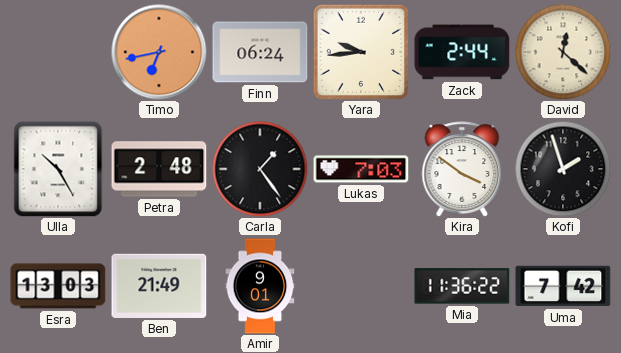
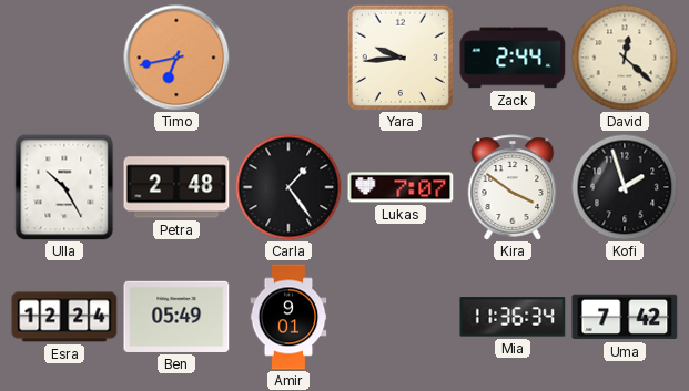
Finn: 06:24 -> none (260, 52)
Lukas: 7:03 -> 7:07 (401, 187)
Esra: 13:03 -> 12:24 (64, 317)
Ben: 21:49 -> 05:49 (176, 317)
Mia: 11:36:22 -> 11:36:34 (513, 317)
